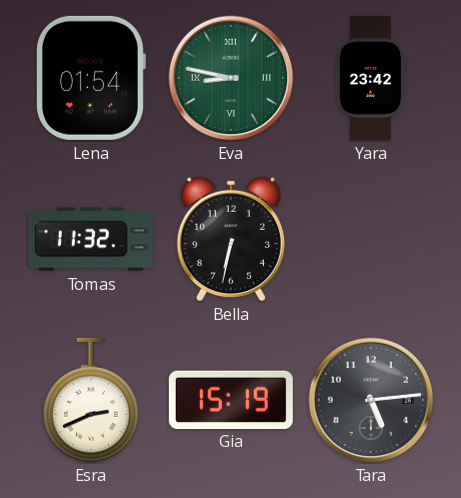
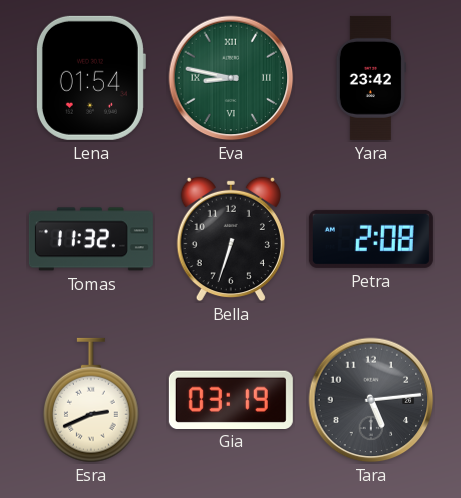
Bella: 6:32 -> 6:33 (231, 239)
Petra: none -> 2:08 (371, 239)
Gia: 15:19 -> 03:19 (231, 399)
